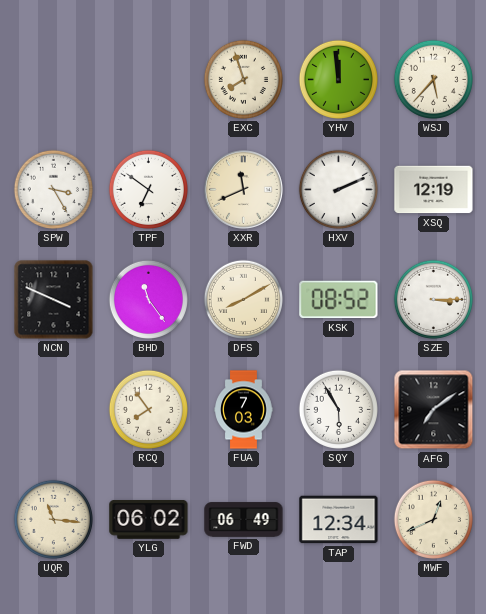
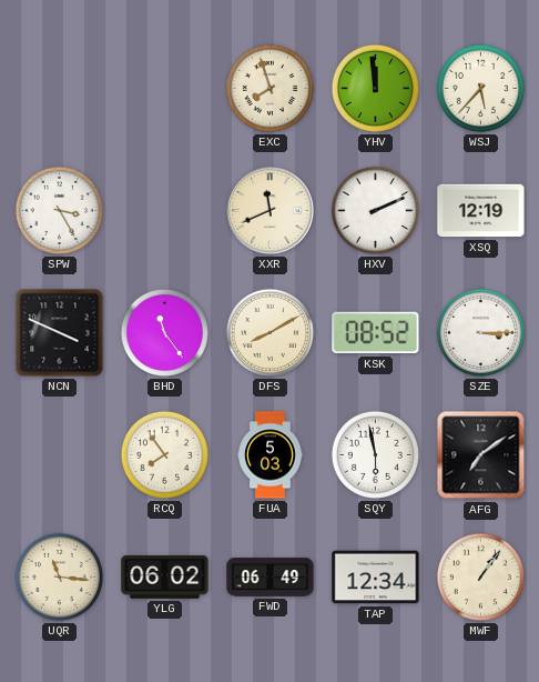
TPF: 6:51 -> none (148, 189)
FUA: 7:03 -> 5:03 (271, 455)
SQY: 5:55 -> 5:58 (375, 454)
MWF: 12:41 -> 1:06 (480, 576)
